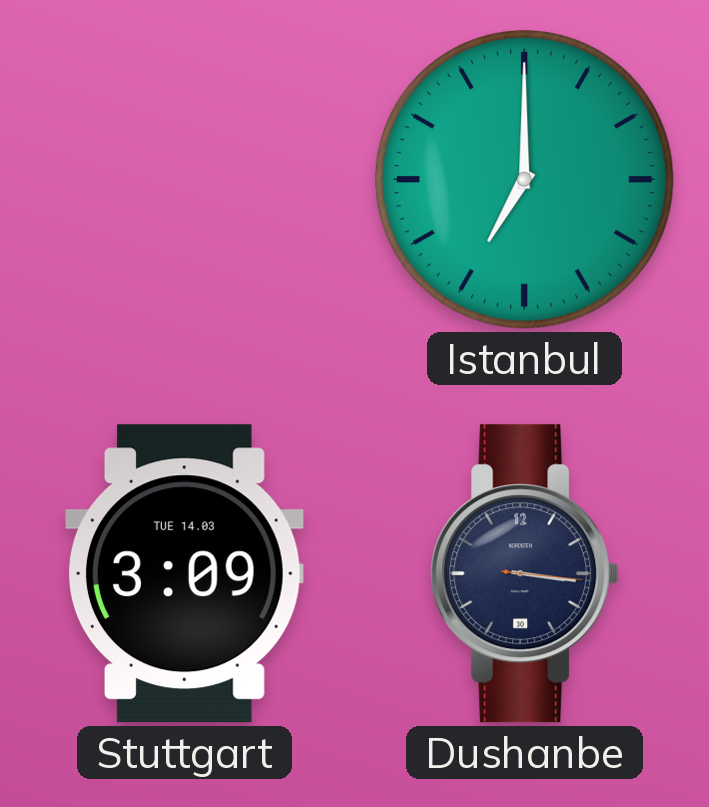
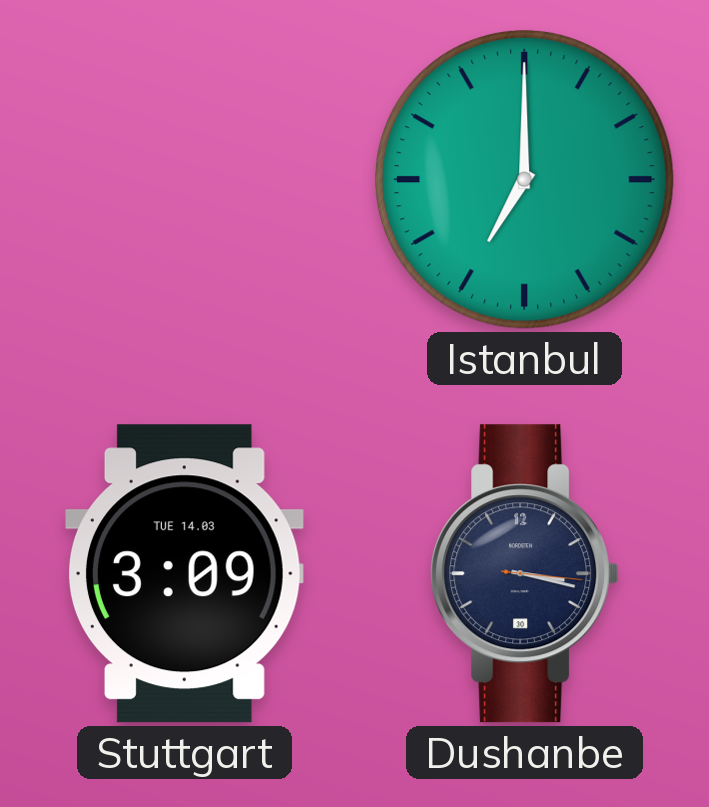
Dushanbe: 3:16 -> 3:17 (525, 574)
